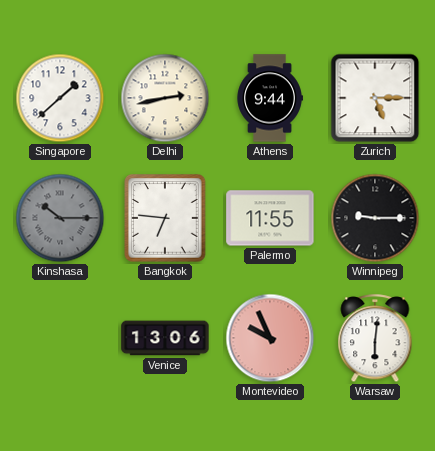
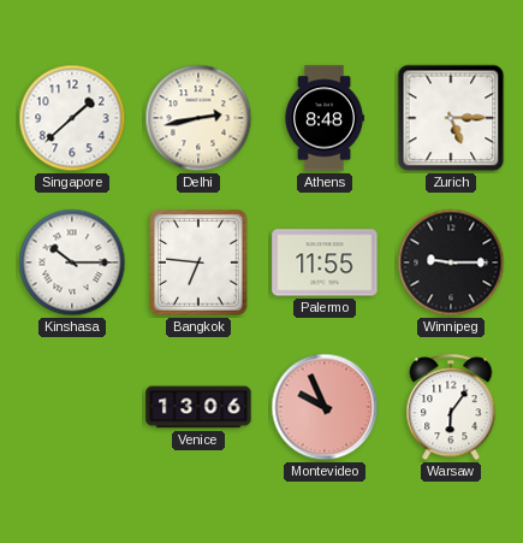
Athens: 9:44 -> 8:48 (325, 118)
Kinshasa dial: grey -> white (72, 262)
Warsaw: 6:01 -> 6:06 (451, 408)
